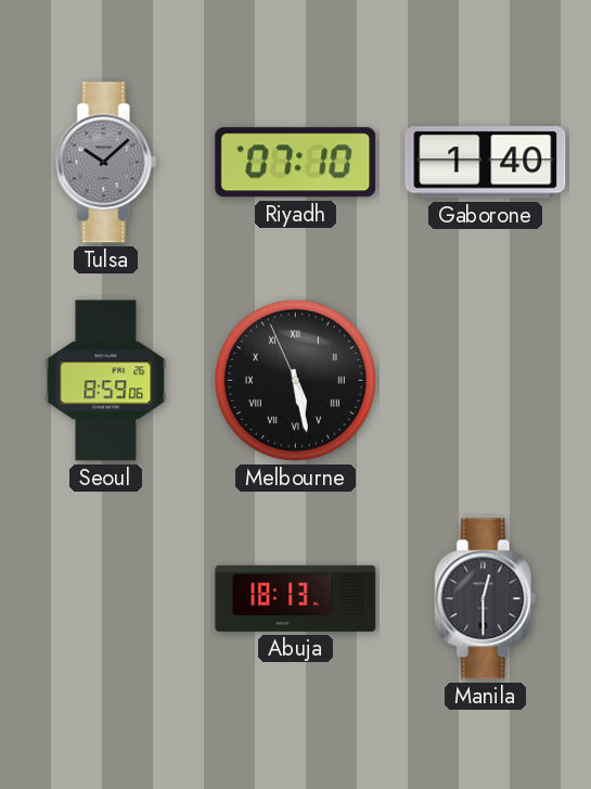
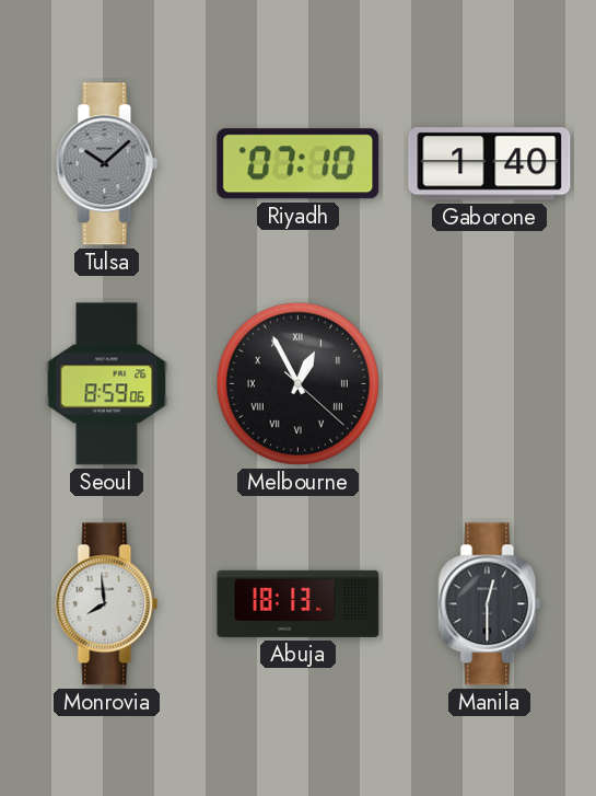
Melbourne: 5:27 -> 12:55 (297, 383)
Monrovia: none -> 7:59 (107, 604)
